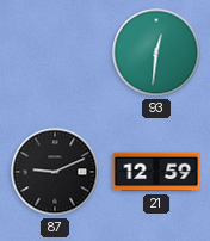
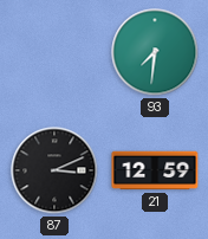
93: 12:31 -> 7:31 (155, 52)
87: 9:11 -> 3:11 (54, 170)
